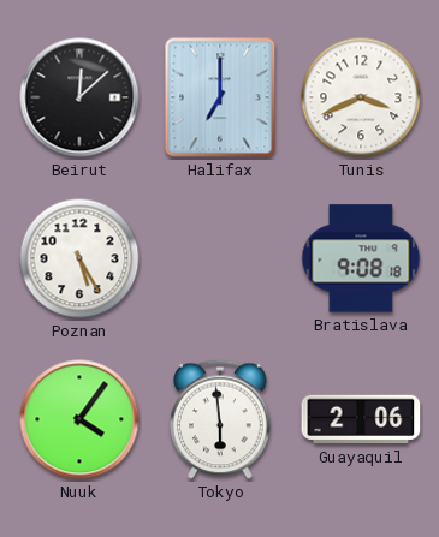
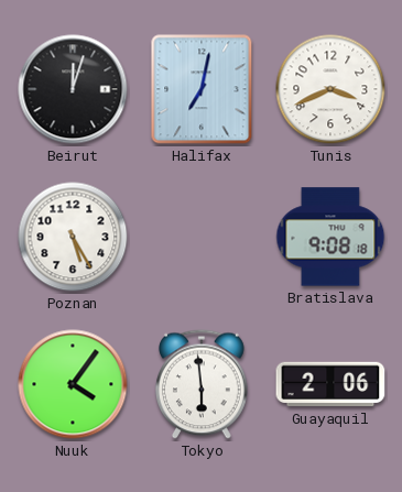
Beirut: 12:08 -> 12:03 (73, 89)
Halifax: 7:00 -> 7:02 (202, 89)
